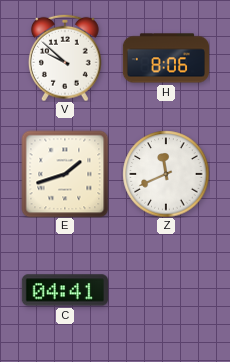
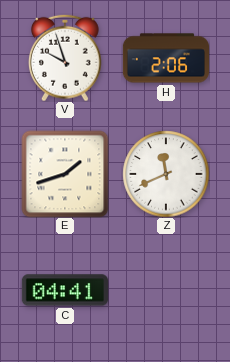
V: 9:52 -> 9:57 (66, 58)
H: 8:06 -> 2:06 (165, 58)
